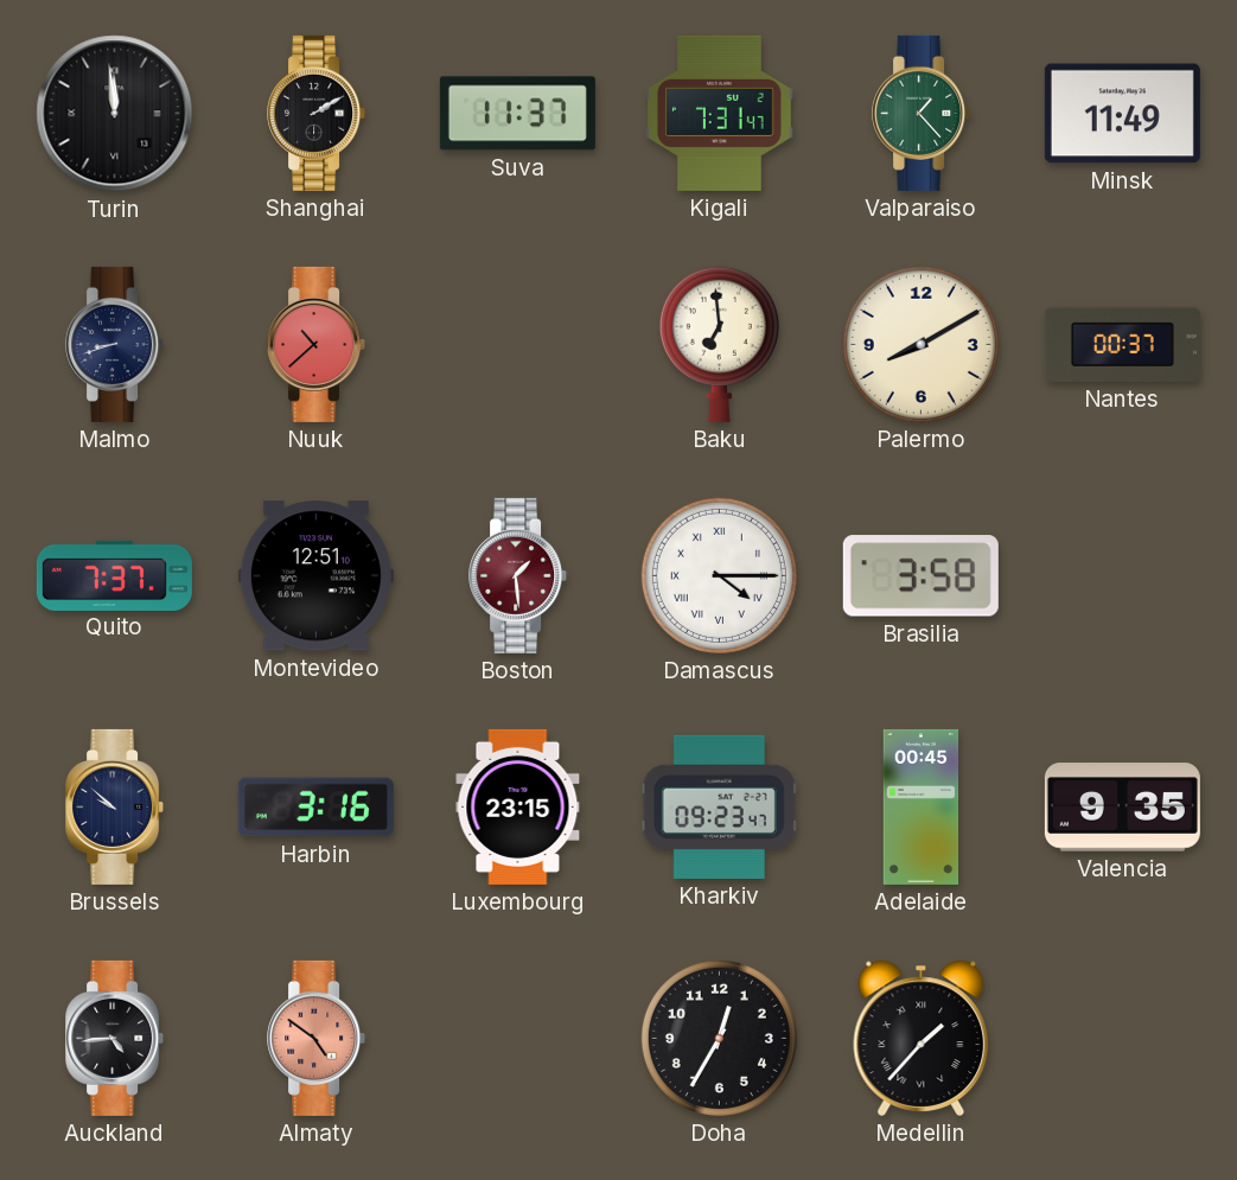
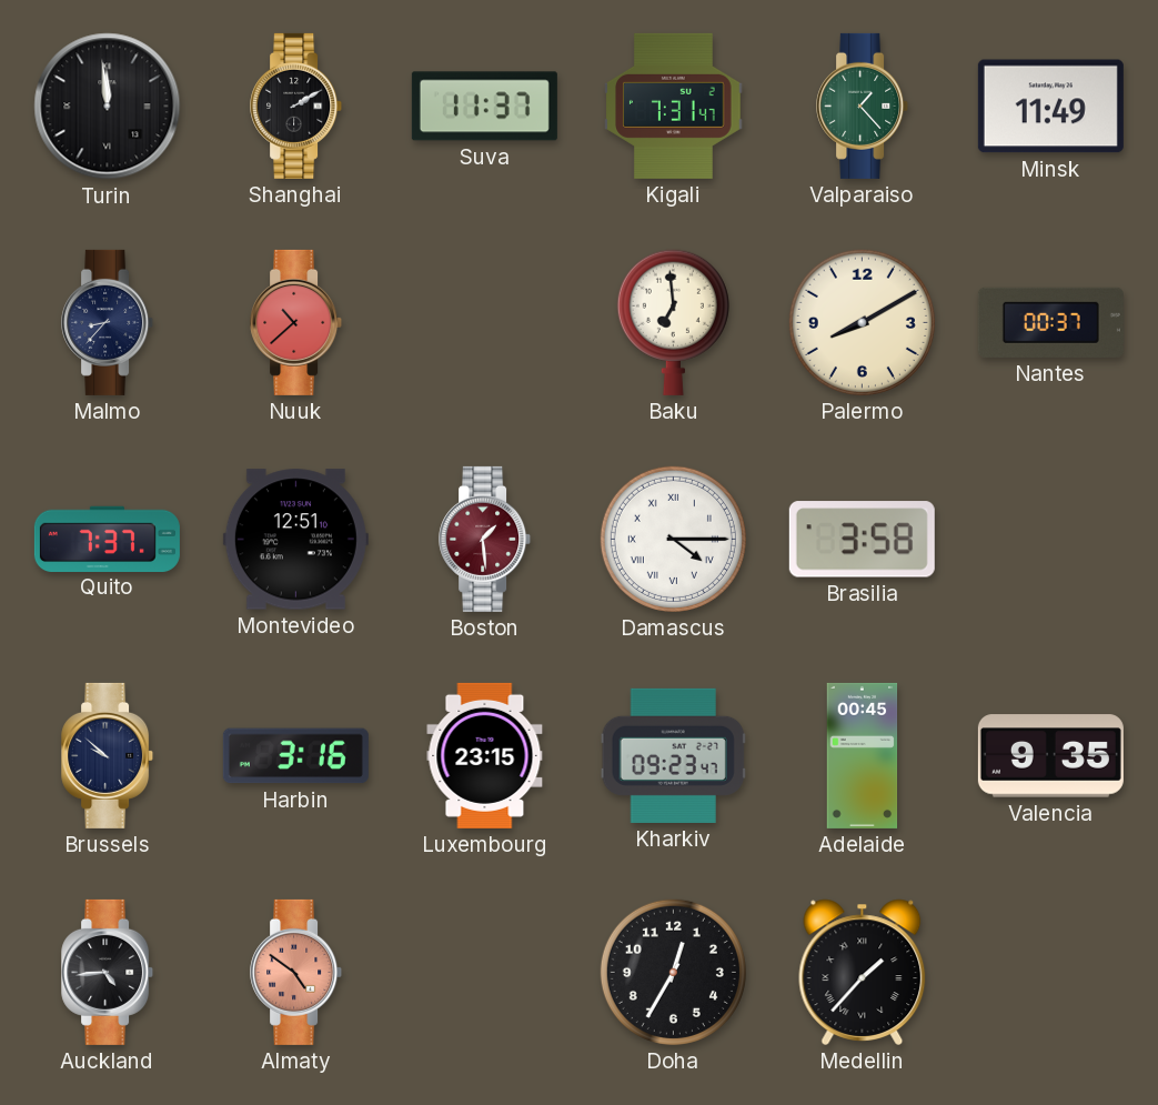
Malmo: 8:42 -> 8:37 (108, 322)
